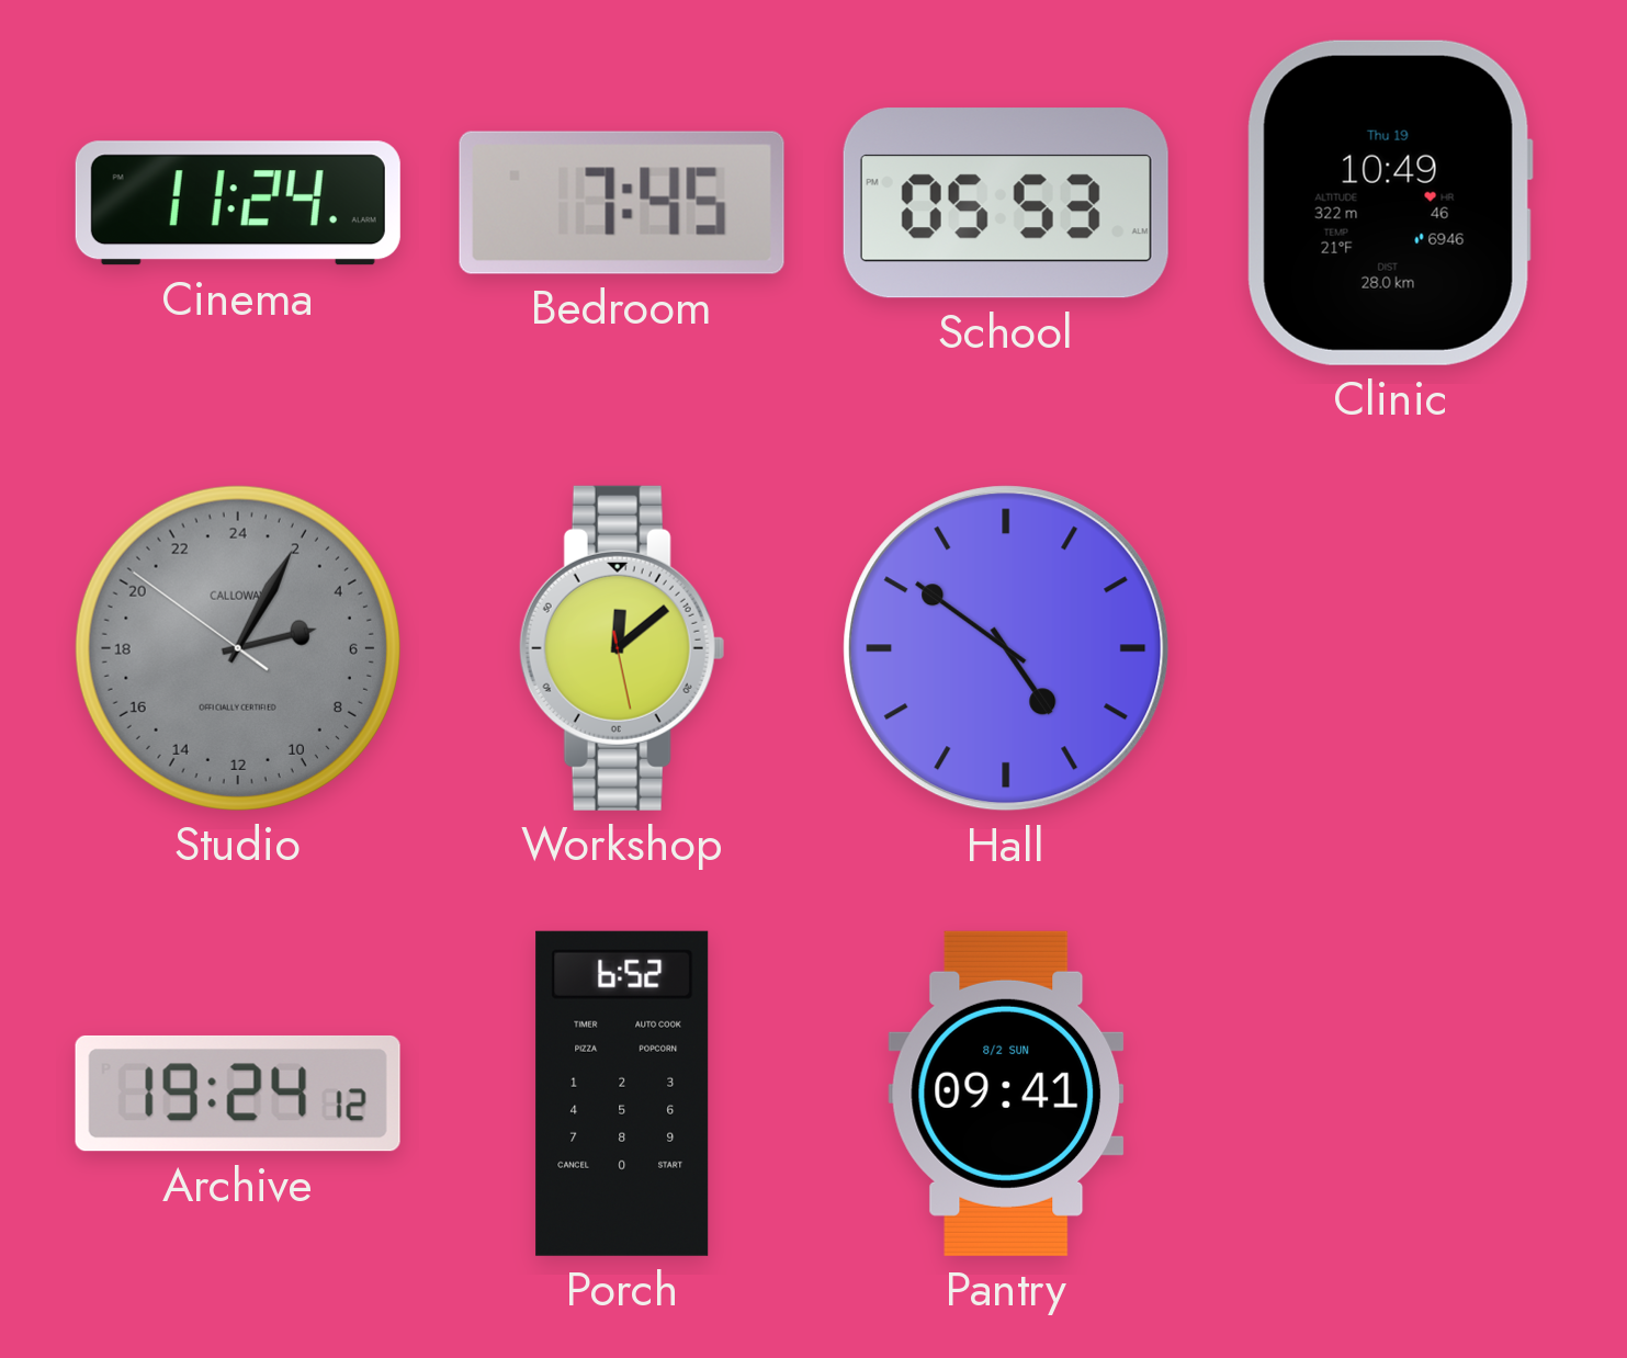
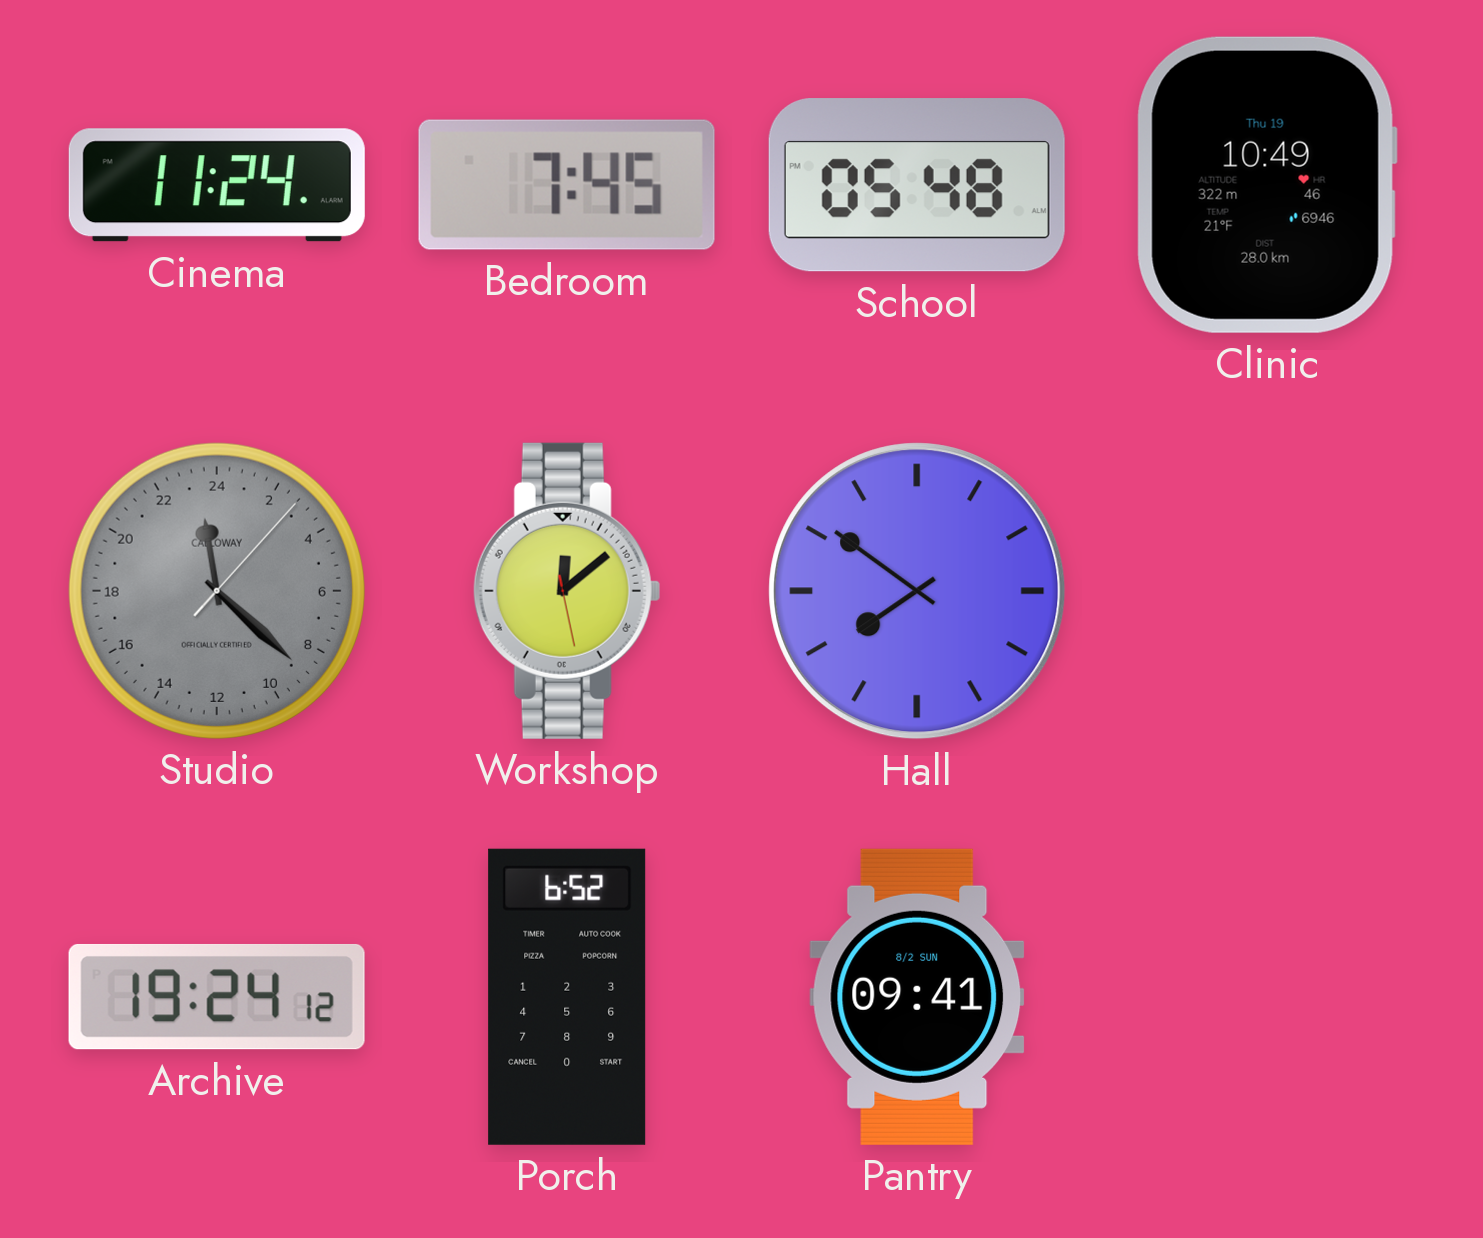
School: 05:53 -> 05:48 (917, 185)
Studio: 5:04 -> 23:22 (217, 591)
Hall: 4:51 -> 7:51 (917, 591)
